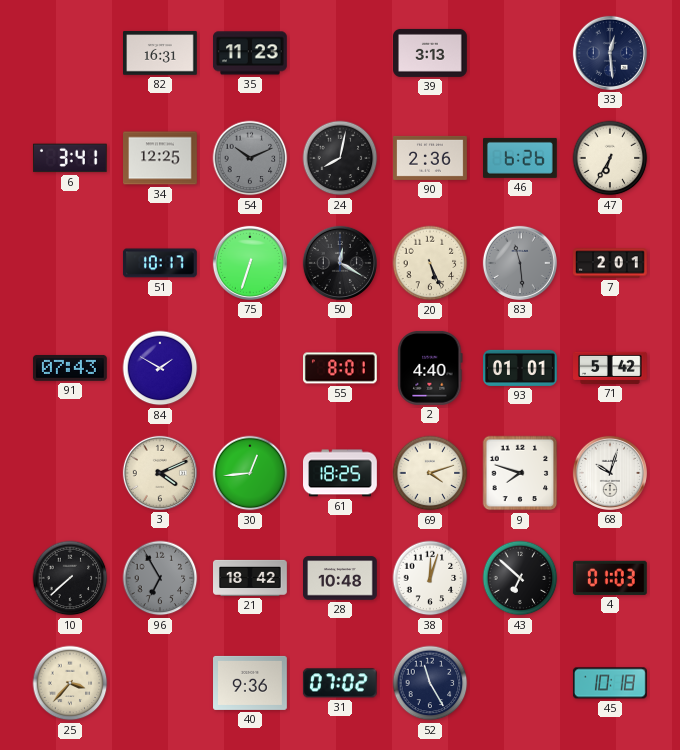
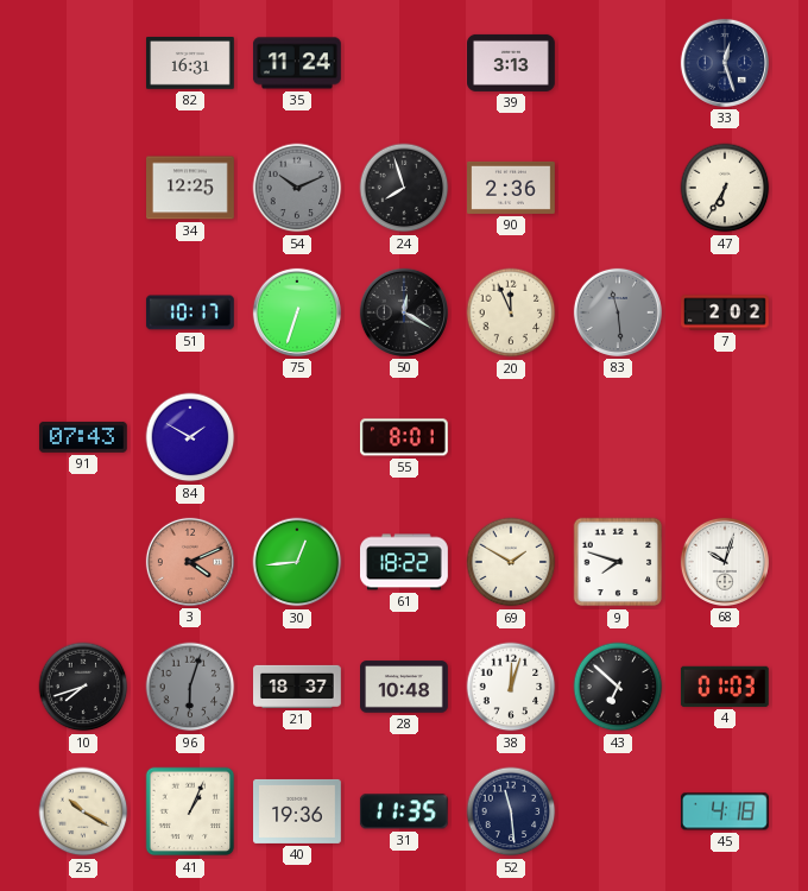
35: 11:23 -> 11:24 (298, 63)
33: 12:29 -> 12:27 (725, 63)
6: 3:41 -> none (70, 158)
24: 8:02 -> 7:57 (404, 188)
46: 6:26 -> none (521, 158)
20: 5:26 -> 11:56 (511, 312)
7: 2:01 -> 2:02 (726, 312)
2: 4:40 -> none (430, 368)
93: 01:01 -> none (521, 368)
71: 5:42 -> none (611, 368)
3 dial: cream -> salmon (190, 562)
61: 18:25 -> 18:22 (405, 562)
69: 4:12 -> 1:50 (511, 562)
10: 7:38 -> 7:42 (83, 687)
96: 6:55 -> 6:03 (190, 687)
21: 18:42 -> 18:37 (298, 687)
25: 3:37 -> 10:20 (83, 811)
41: none -> 1:04 (190, 811)
40: 9:36 -> 19:36 (298, 811)
31: 07:02 -> 11:35 (404, 811)
52: 11:25 -> 11:29 (511, 811)
45: 10:18 -> 4:18 (725, 811)
